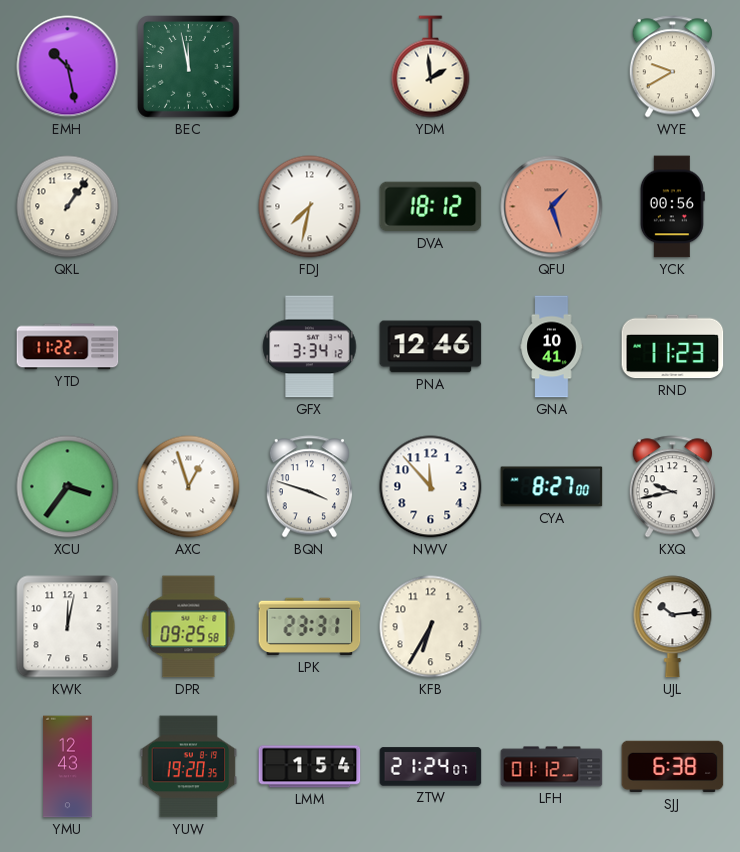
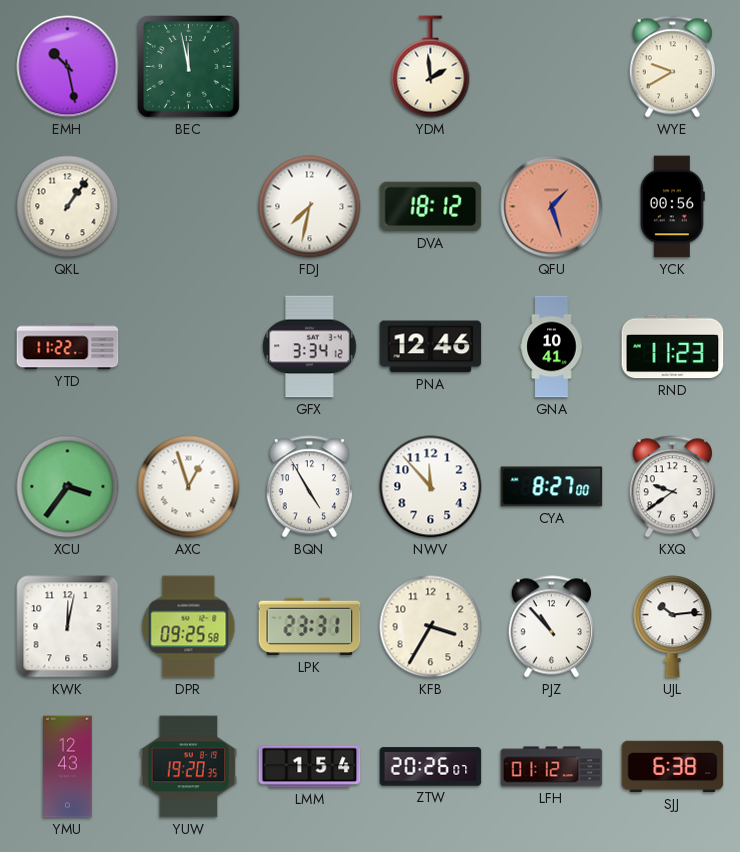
BQN: 3:48 -> 4:55 (309, 487)
KXQ: 9:43 -> 9:39 (672, 487)
KFB: 6:35 -> 3:35 (431, 627)
PJZ: none -> 10:53 (551, 627)
ZTW: 21:24 -> 20:26 (431, 767)
